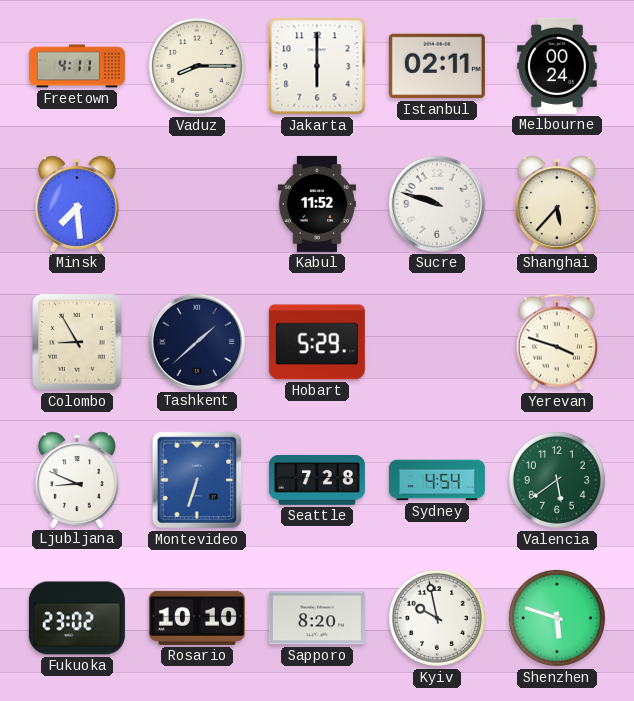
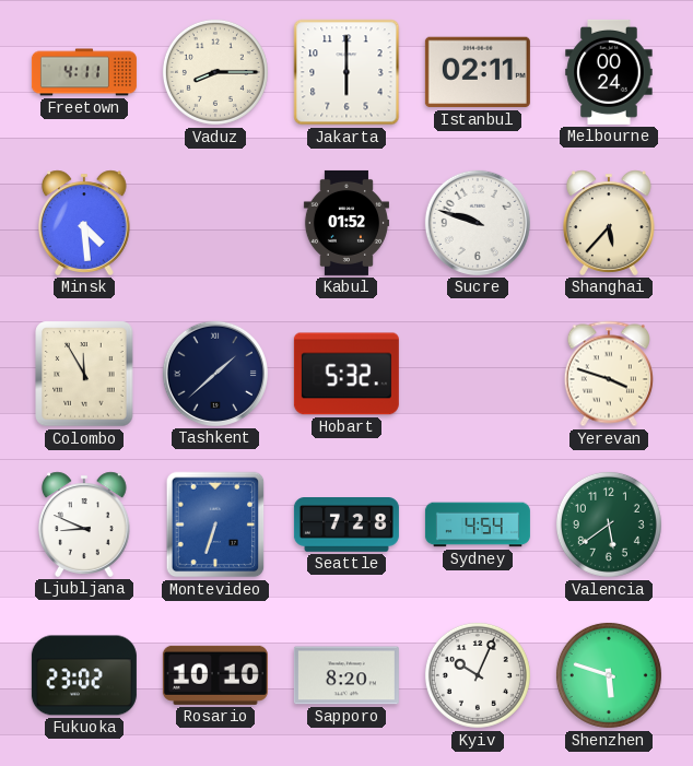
Minsk: 7:29 -> 4:29 (85, 223)
Kabul: 11:52 -> 01:52 (346, 223)
Colombo: 8:55 -> 11:55 (84, 374)
Hobart: 5:29 -> 5:32 (346, 374)
Kyiv: 9:58 -> 10:04 (478, 675)
